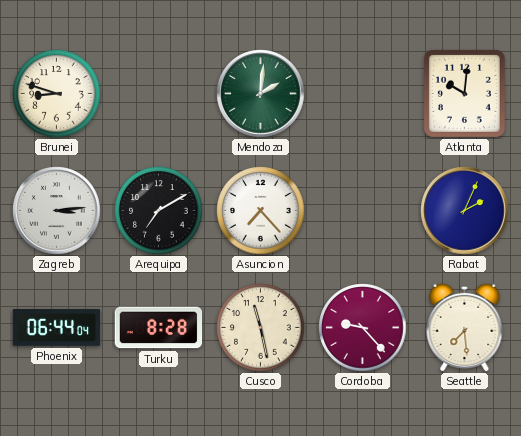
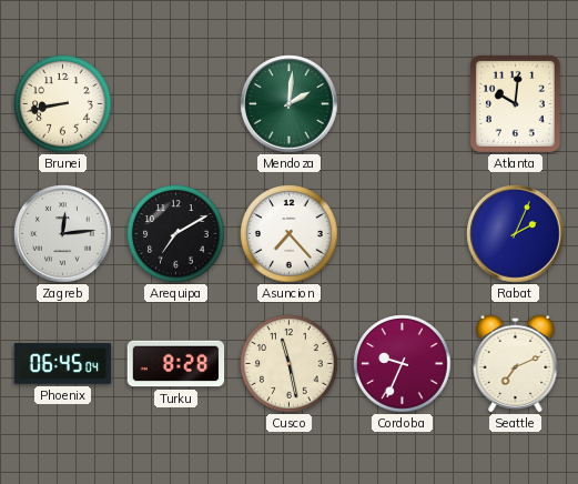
Brunei: 8:48 -> 8:43 (63, 104)
Zagreb: 3:14 -> 12:14 (63, 234)
Phoenix: 06:44 -> 06:45 (63, 364)
Cordoba: 9:23 -> 9:34 (403, 364)
Seattle: 7:29 -> 7:11 (516, 363)
